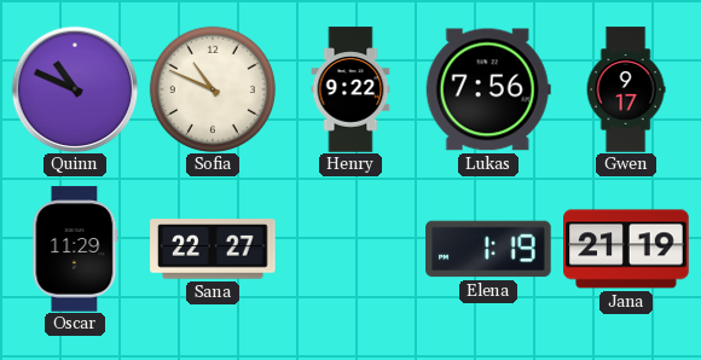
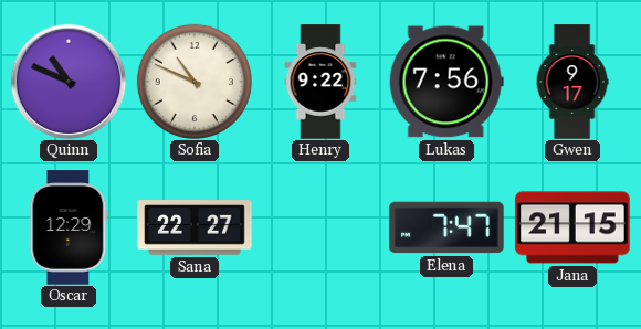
Oscar: 11:29 -> 12:29 (69, 227)
Elena: 1:19 -> 7:47 (446, 227)
Jana: 21:19 -> 21:15 (572, 227)
